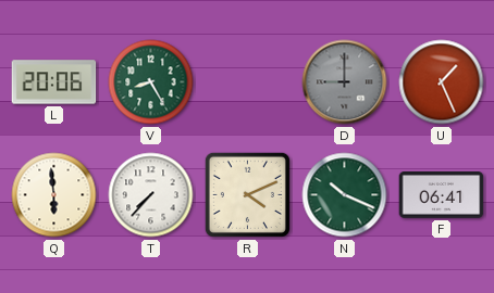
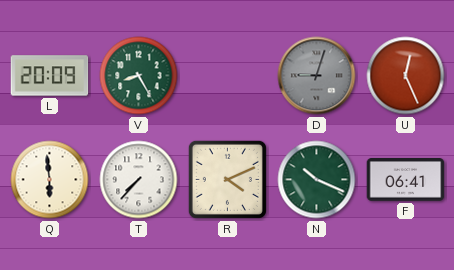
L: 20:06 -> 20:09 (50, 76)
D: 9:00 -> 9:03 (317, 76)
U: 1:26 -> 12:26 (406, 76)
